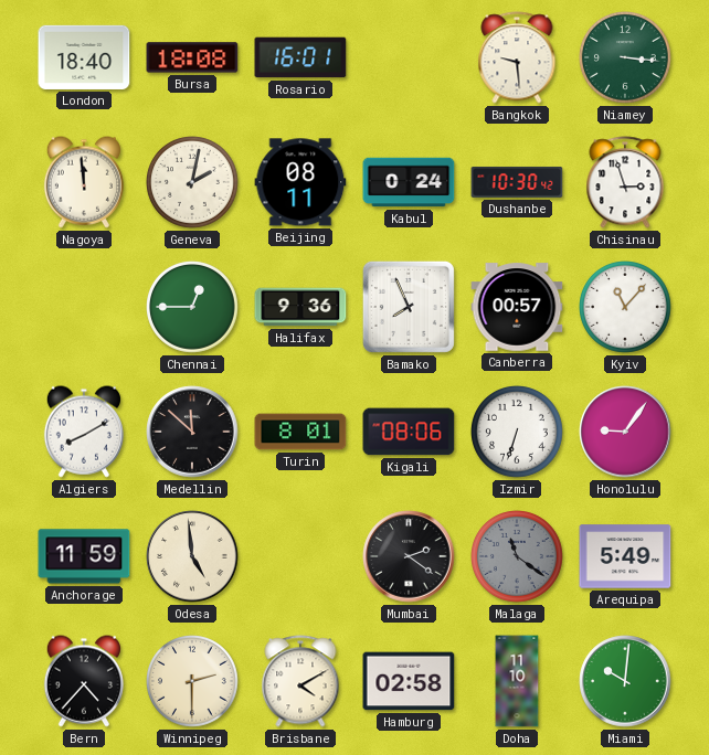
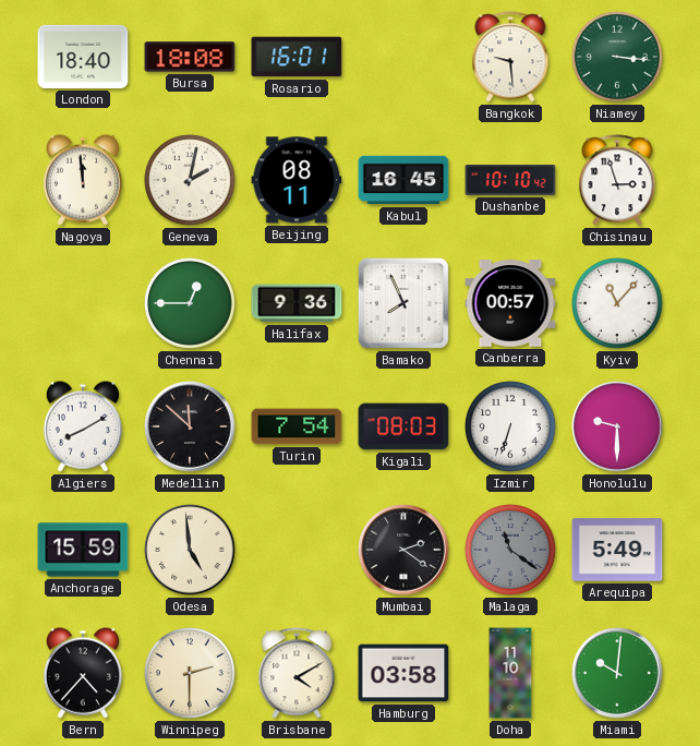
Kabul: 0:24 -> 16:45 (403, 180)
Dushanbe: 10:30 -> 10:10 (510, 180)
Turin: 8:01 -> 7:54 (297, 426)
Kigali: 08:06 -> 08:03 (403, 426)
Honolulu: 9:06 -> 9:30 (617, 426)
Anchorage: 11:59 -> 15:59 (83, 550)
Hamburg: 02:58 -> 03:58 (403, 673)
